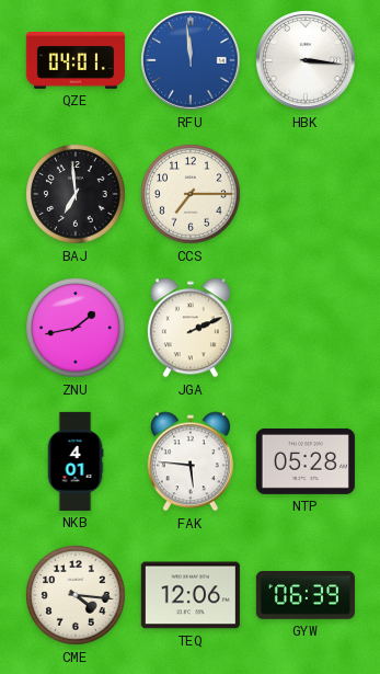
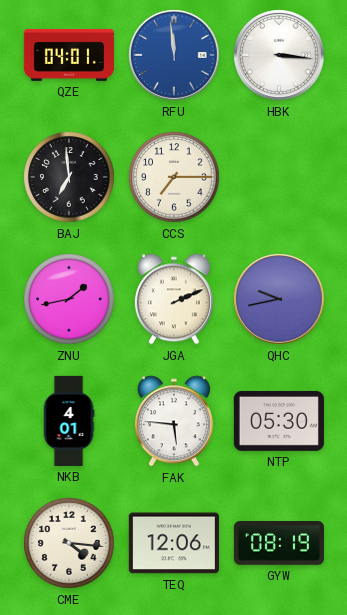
QHC: none -> 9:43 (279, 299)
NTP: 05:28 -> 05:30 (279, 421)
GYW: 06:39 -> 08:19 (279, 544)
